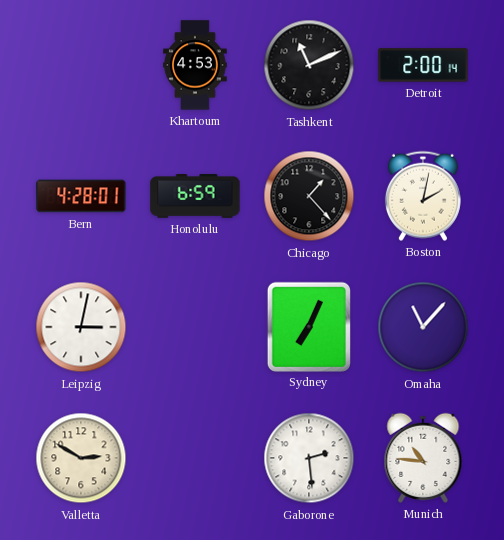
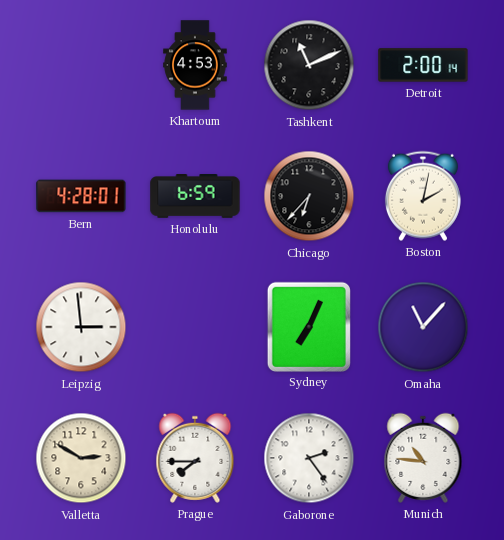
Chicago: 1:23 -> 6:37 (309, 196)
Leipzig: 3:02 -> 2:59 (81, 327)
Prague: none -> 7:45 (195, 458)
Gaborone: 2:29 -> 2:24 (309, 458)
